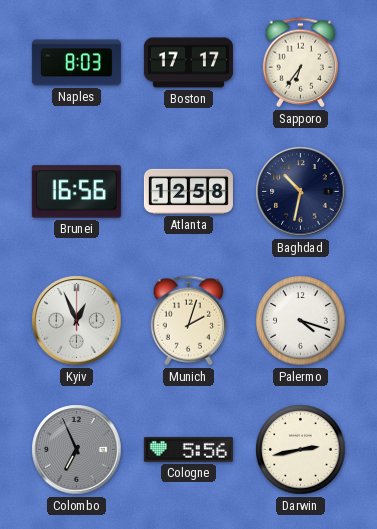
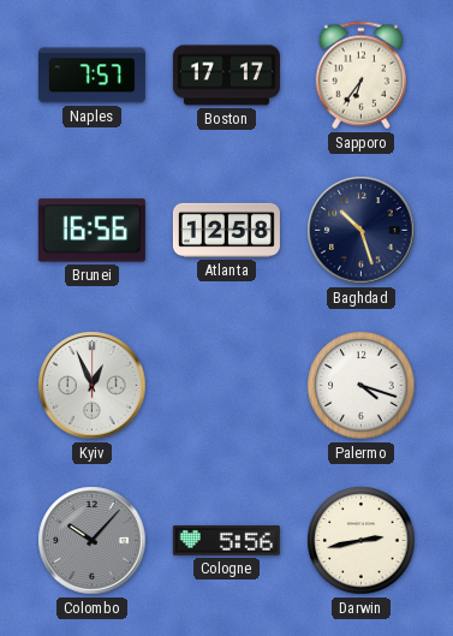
Naples: 8:03 -> 7:57 (91, 76)
Baghdad: 10:32 -> 10:27 (362, 231)
Munich: 2:03 -> none (189, 321)
Colombo: 6:56 -> 10:07 (93, 541)
